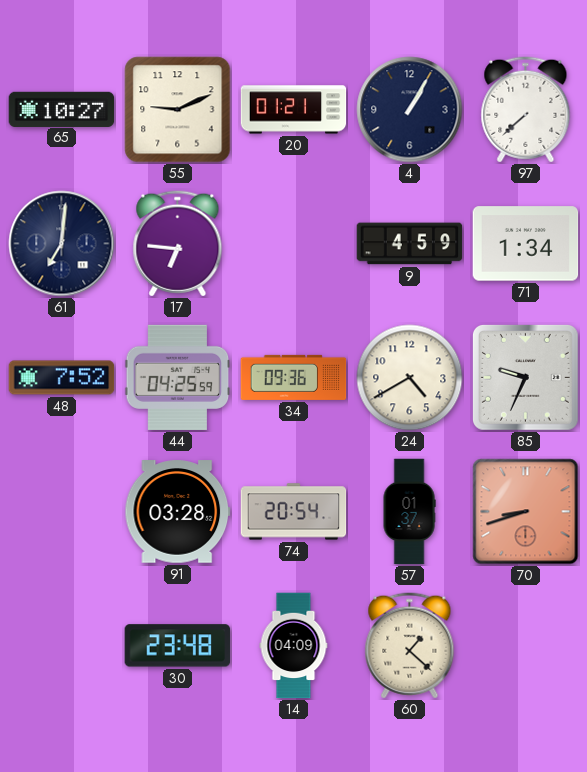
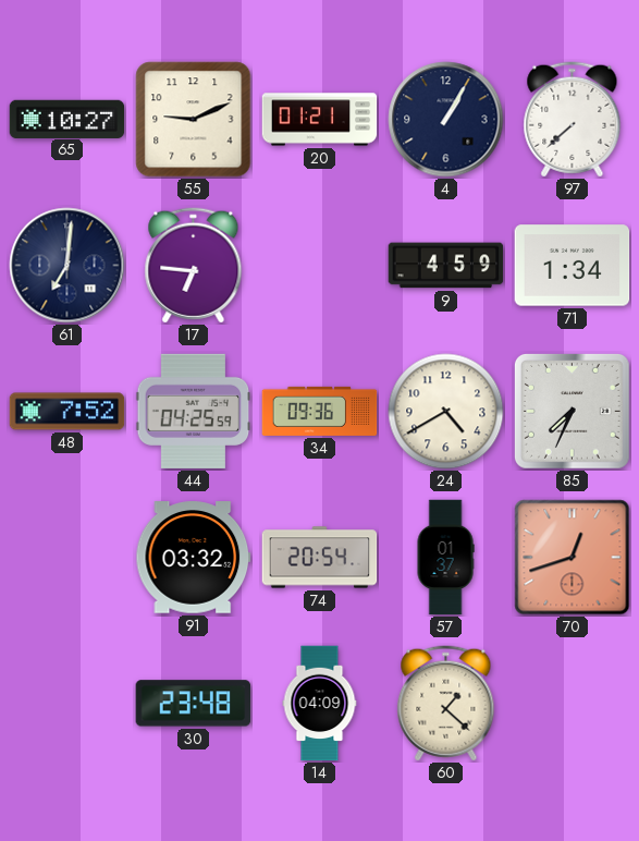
85: 9:34 -> 7:34 (572, 411)
91: 03:28 -> 03:32 (194, 558)
70: 8:42 -> 12:42 (573, 558)
